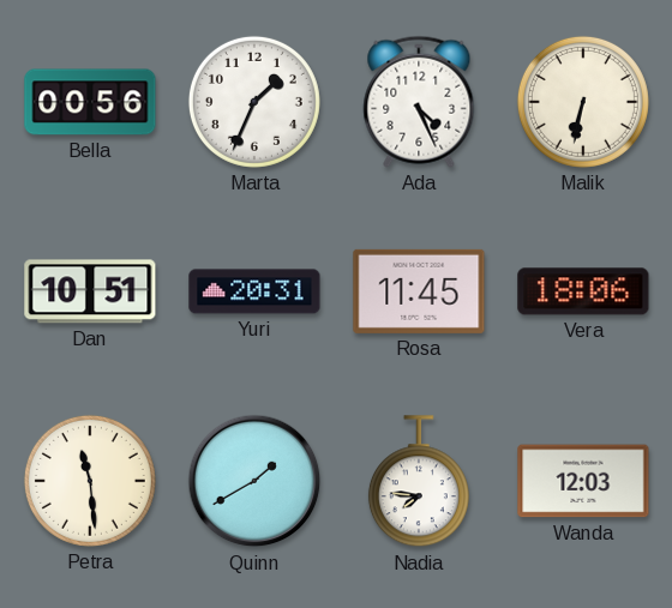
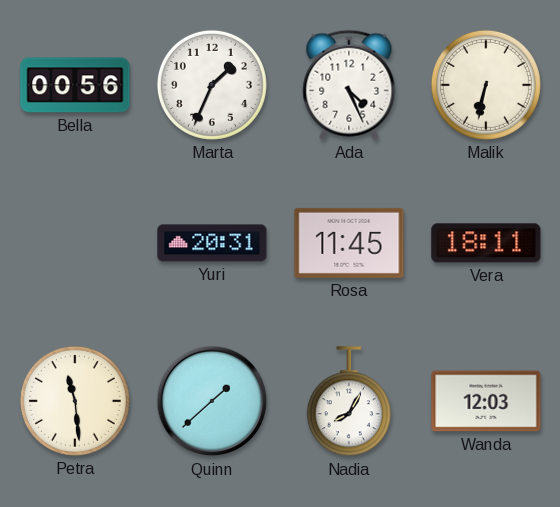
Dan: 10:51 -> none (90, 291)
Vera: 18:06 -> 18:11 (486, 243)
Quinn: 1:40 -> 1:38 (212, 401)
Nadia: 7:46 -> 8:05 (349, 402)
